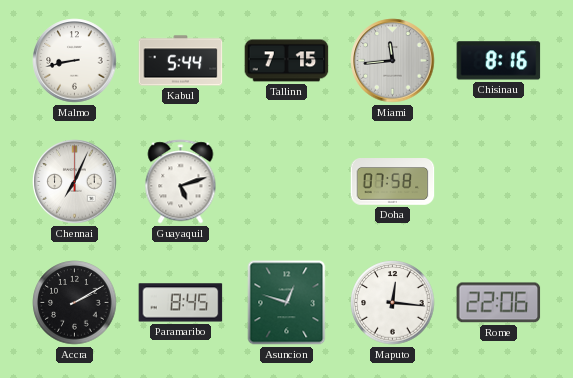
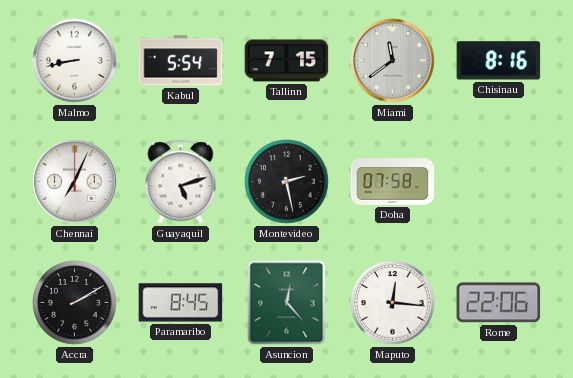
Kabul: 5:44 -> 5:54 (181, 61)
Miami: 11:44 -> 11:39 (393, 61)
Montevideo: none -> 2:28 (287, 182)
Asuncion: 12:48 -> 12:23 (287, 303)
